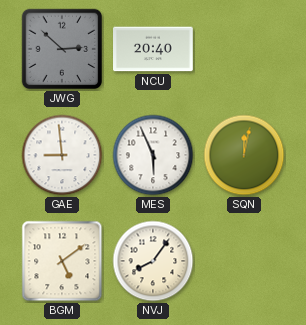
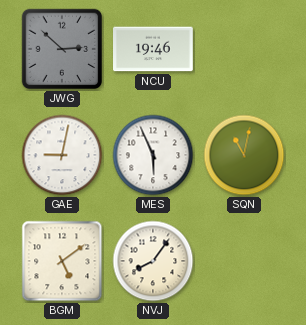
NCU: 20:40 -> 19:46 (154, 49)
GAE: 8:59 -> 9:02 (62, 155)
SQN: 12:02 -> 11:02 (244, 155)
